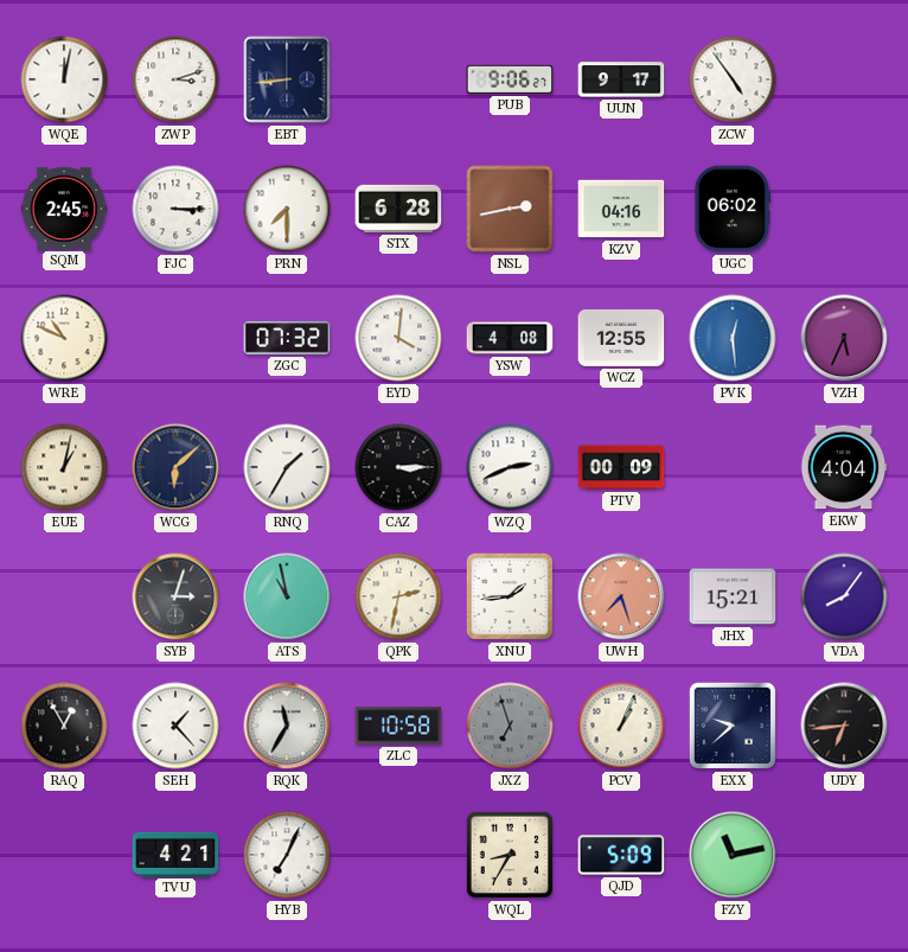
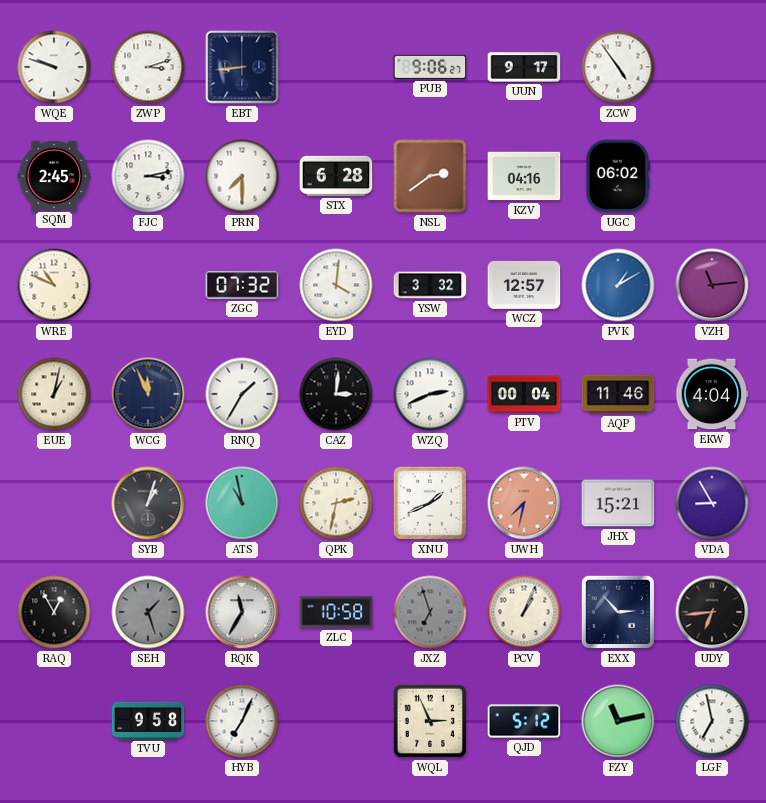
WQE: 12:02 -> 9:48 (54, 67)
FJC: 3:15 -> 3:13 (148, 176)
NSL: 2:43 -> 2:39 (430, 176)
YSW: 4:08 -> 3:32 (430, 285)
WCZ: 12:55 -> 12:57 (524, 285)
PVK: 12:29 -> 1:10 (618, 285)
VZH: 5:34 -> 11:14 (712, 285)
WCG: 6:08 -> 11:56 (148, 394)
CAZ: 3:15 -> 3:01 (336, 394)
PTV: 00:09 -> 00:04 (524, 394)
AQP: none -> 11:46 (618, 394)
SYB: 3:03 -> 1:03 (148, 503)
XNU: 1:44 -> 1:41 (430, 503)
UWH: 7:27 -> 7:32 (524, 503)
VDA: 8:06 -> 8:55 (712, 503)
SEH: 1:23 -> 1:27 (148, 612)
SEH dial: white -> grey (148, 612)
EXX: 9:38 -> 2:53 (618, 612)
TVU: 4:21 -> 9:58 (148, 720)
WQL: 8:35 -> 2:56 (430, 721)
QJD: 5:09 -> 5:12 (524, 721)
LGF: none -> 6:58 (712, 721)
